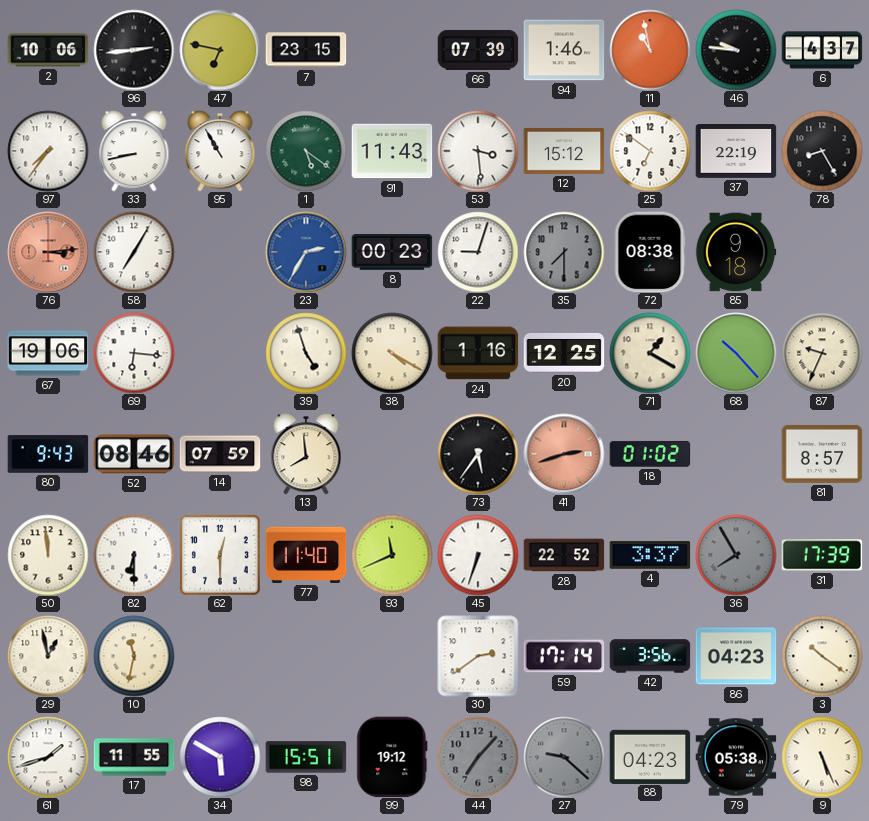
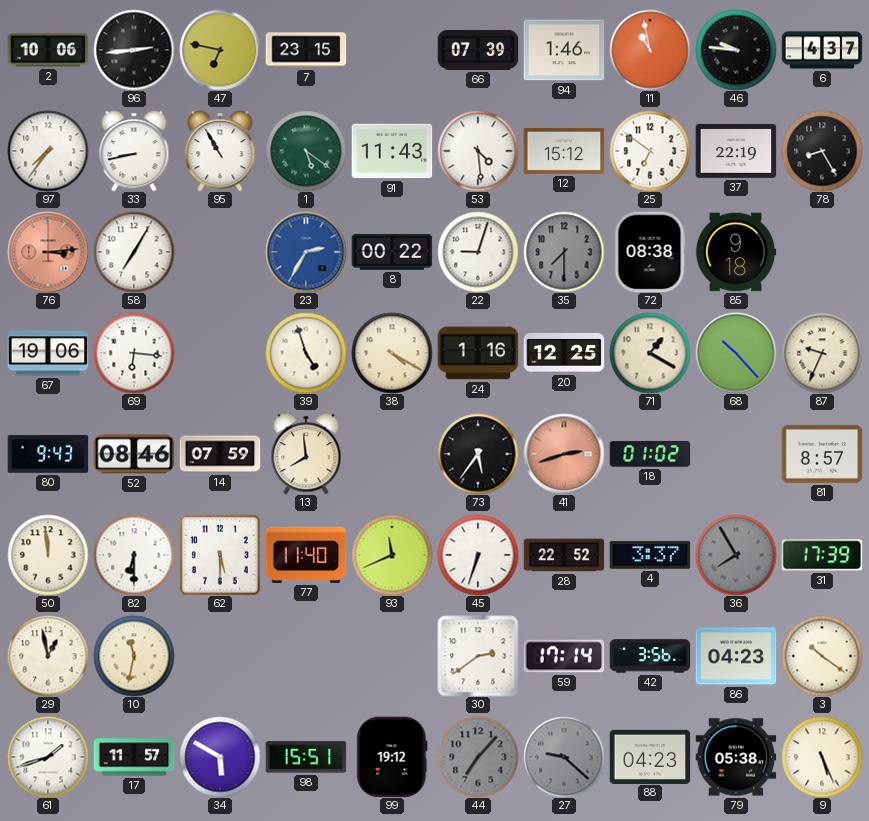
53: 3:29 -> 4:29 (478, 151)
8: 00:23 -> 00:22 (392, 253)
62: 12:30 -> 5:30 (220, 555)
17: 11:55 -> 11:57 (134, 757)
